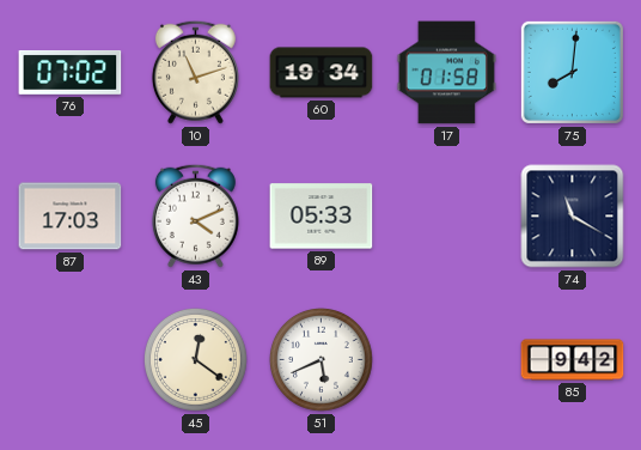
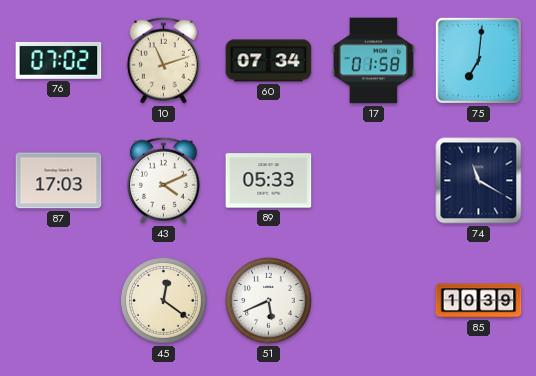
60: 19:34 -> 07:34 (269, 61)
75: 8:01 -> 7:01 (478, 60)
85: 9:42 -> 10:39 (479, 301)
